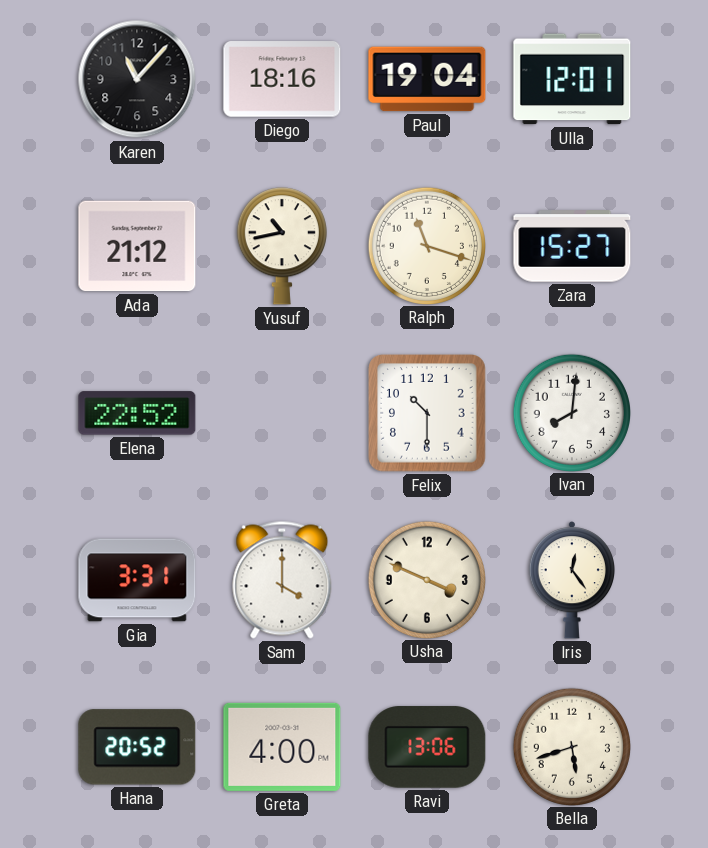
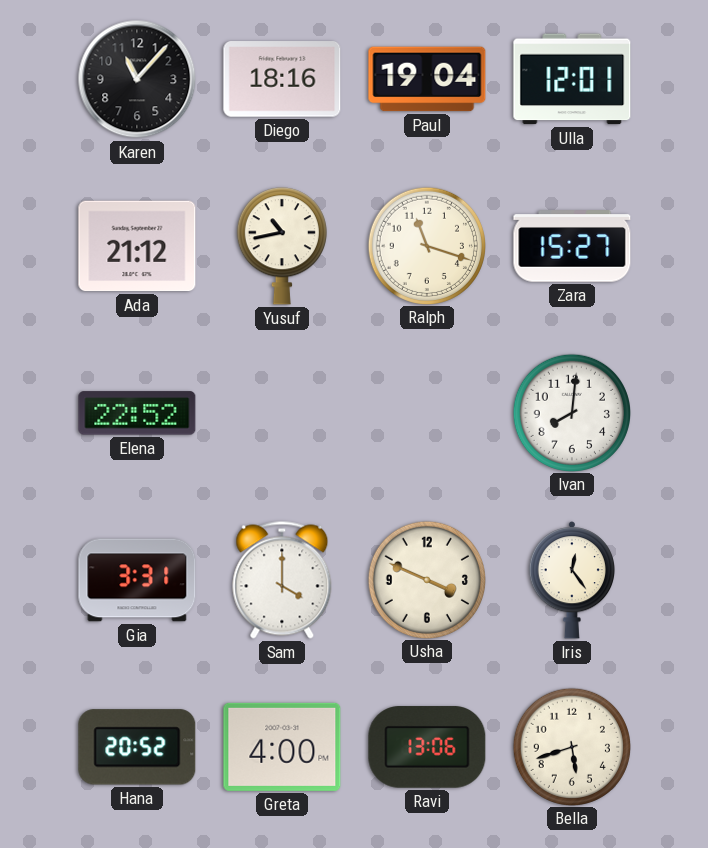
Felix: 10:30 -> none (427, 413)
